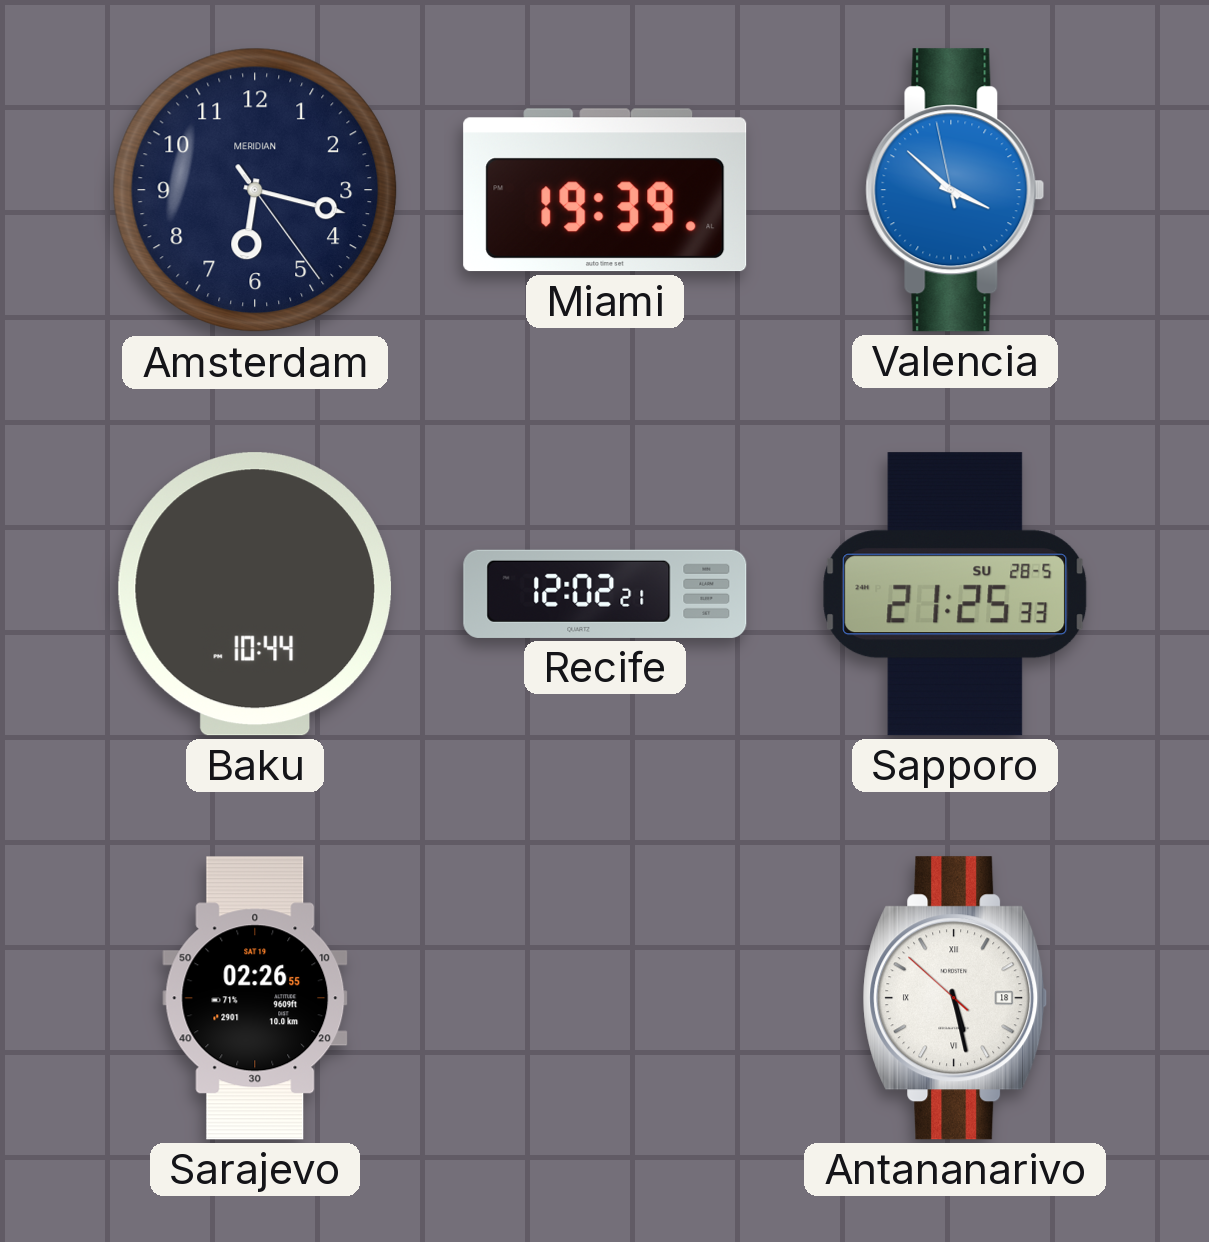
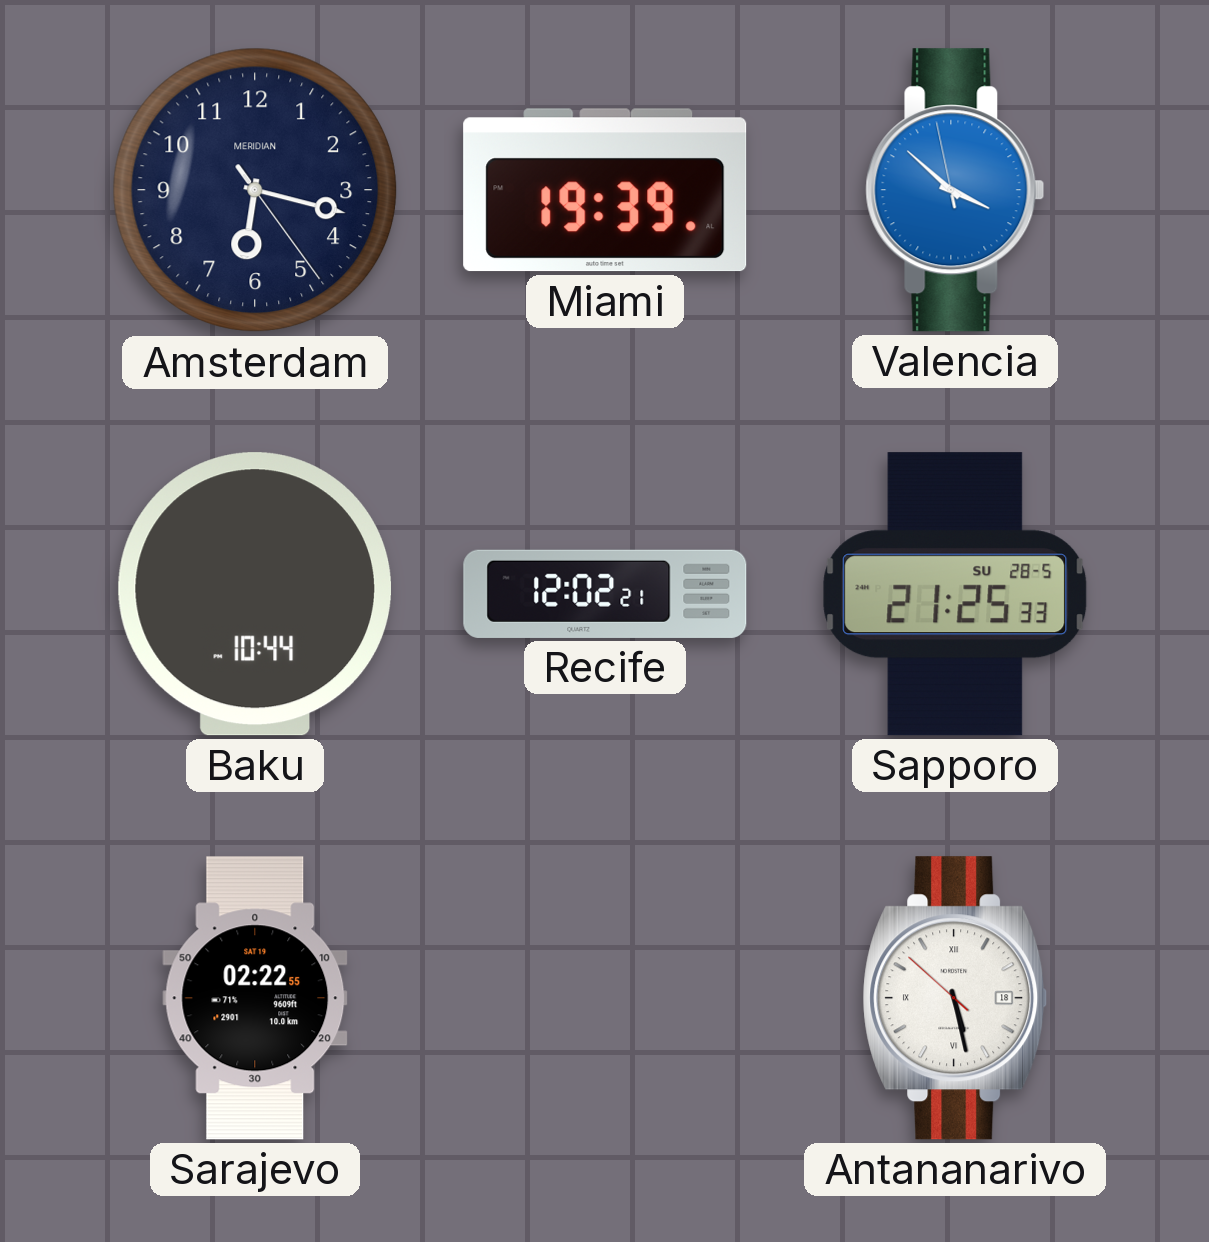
Sarajevo: 02:26 -> 02:22 (255, 998)
